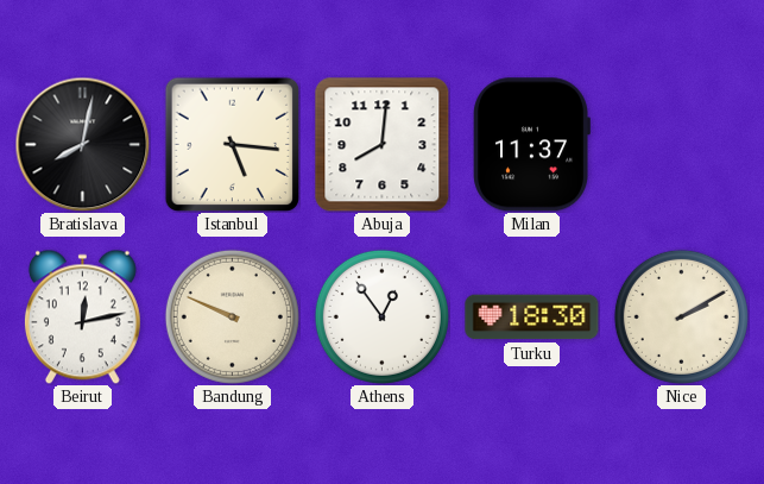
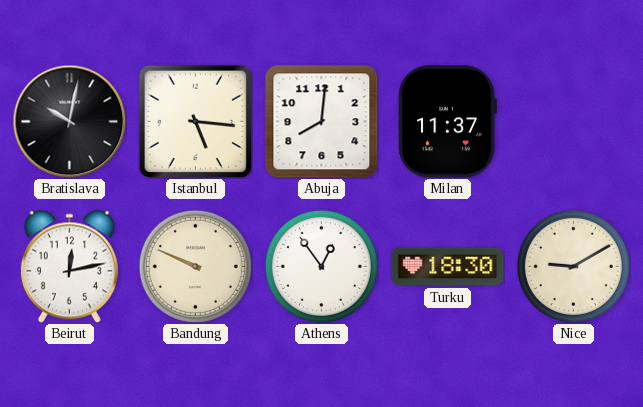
Bratislava: 8:02 -> 10:02 (69, 121)
Nice: 2:10 -> 9:10 (573, 266)
